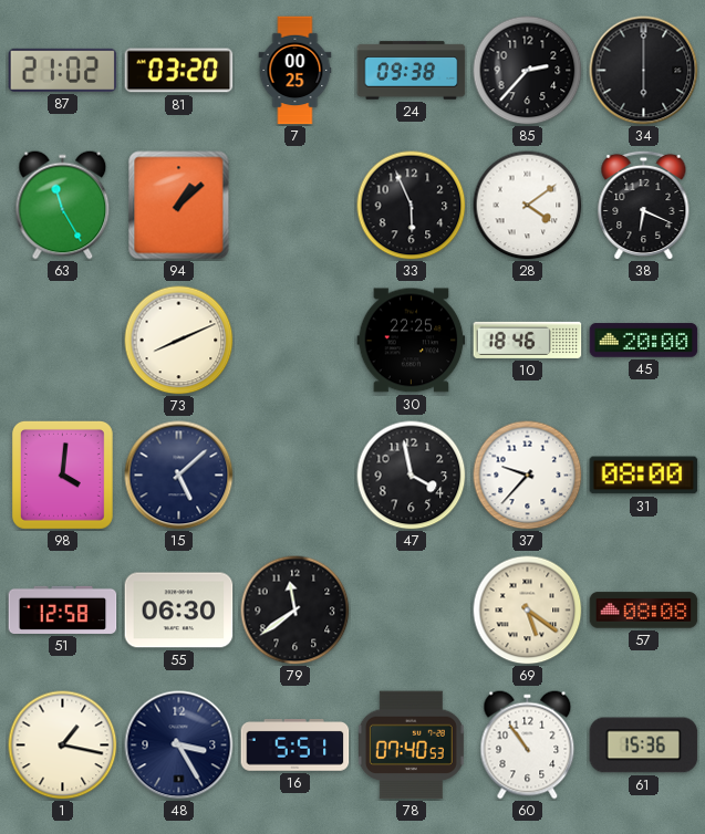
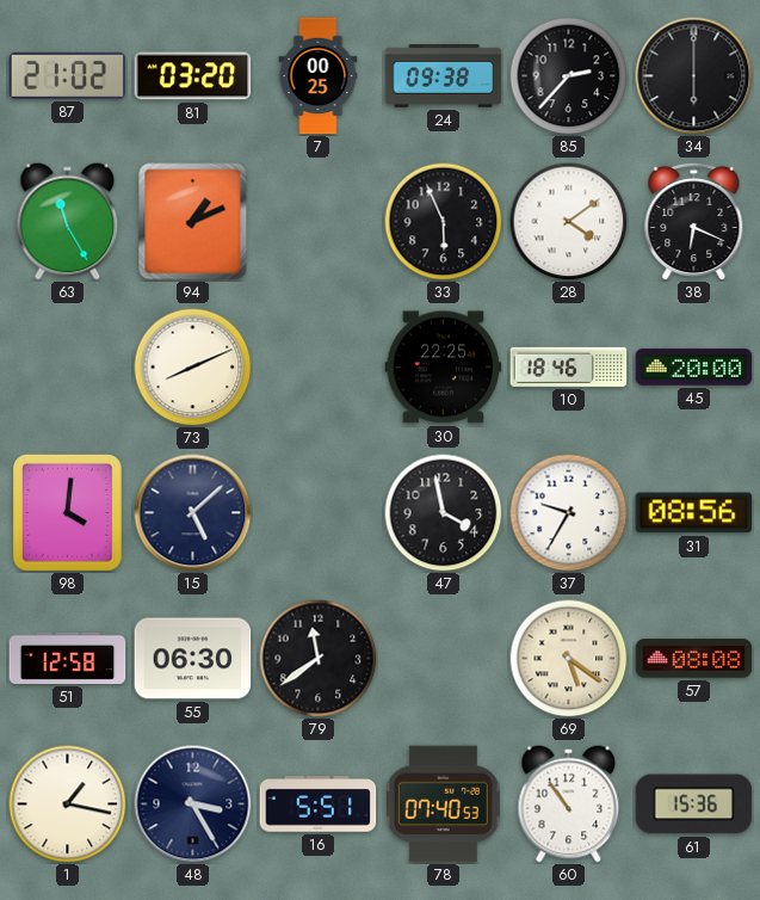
94: 1:08 -> 1:11 (193, 222)
37: 9:37 -> 9:35 (569, 513)
31: 08:00 -> 08:56 (694, 513)
